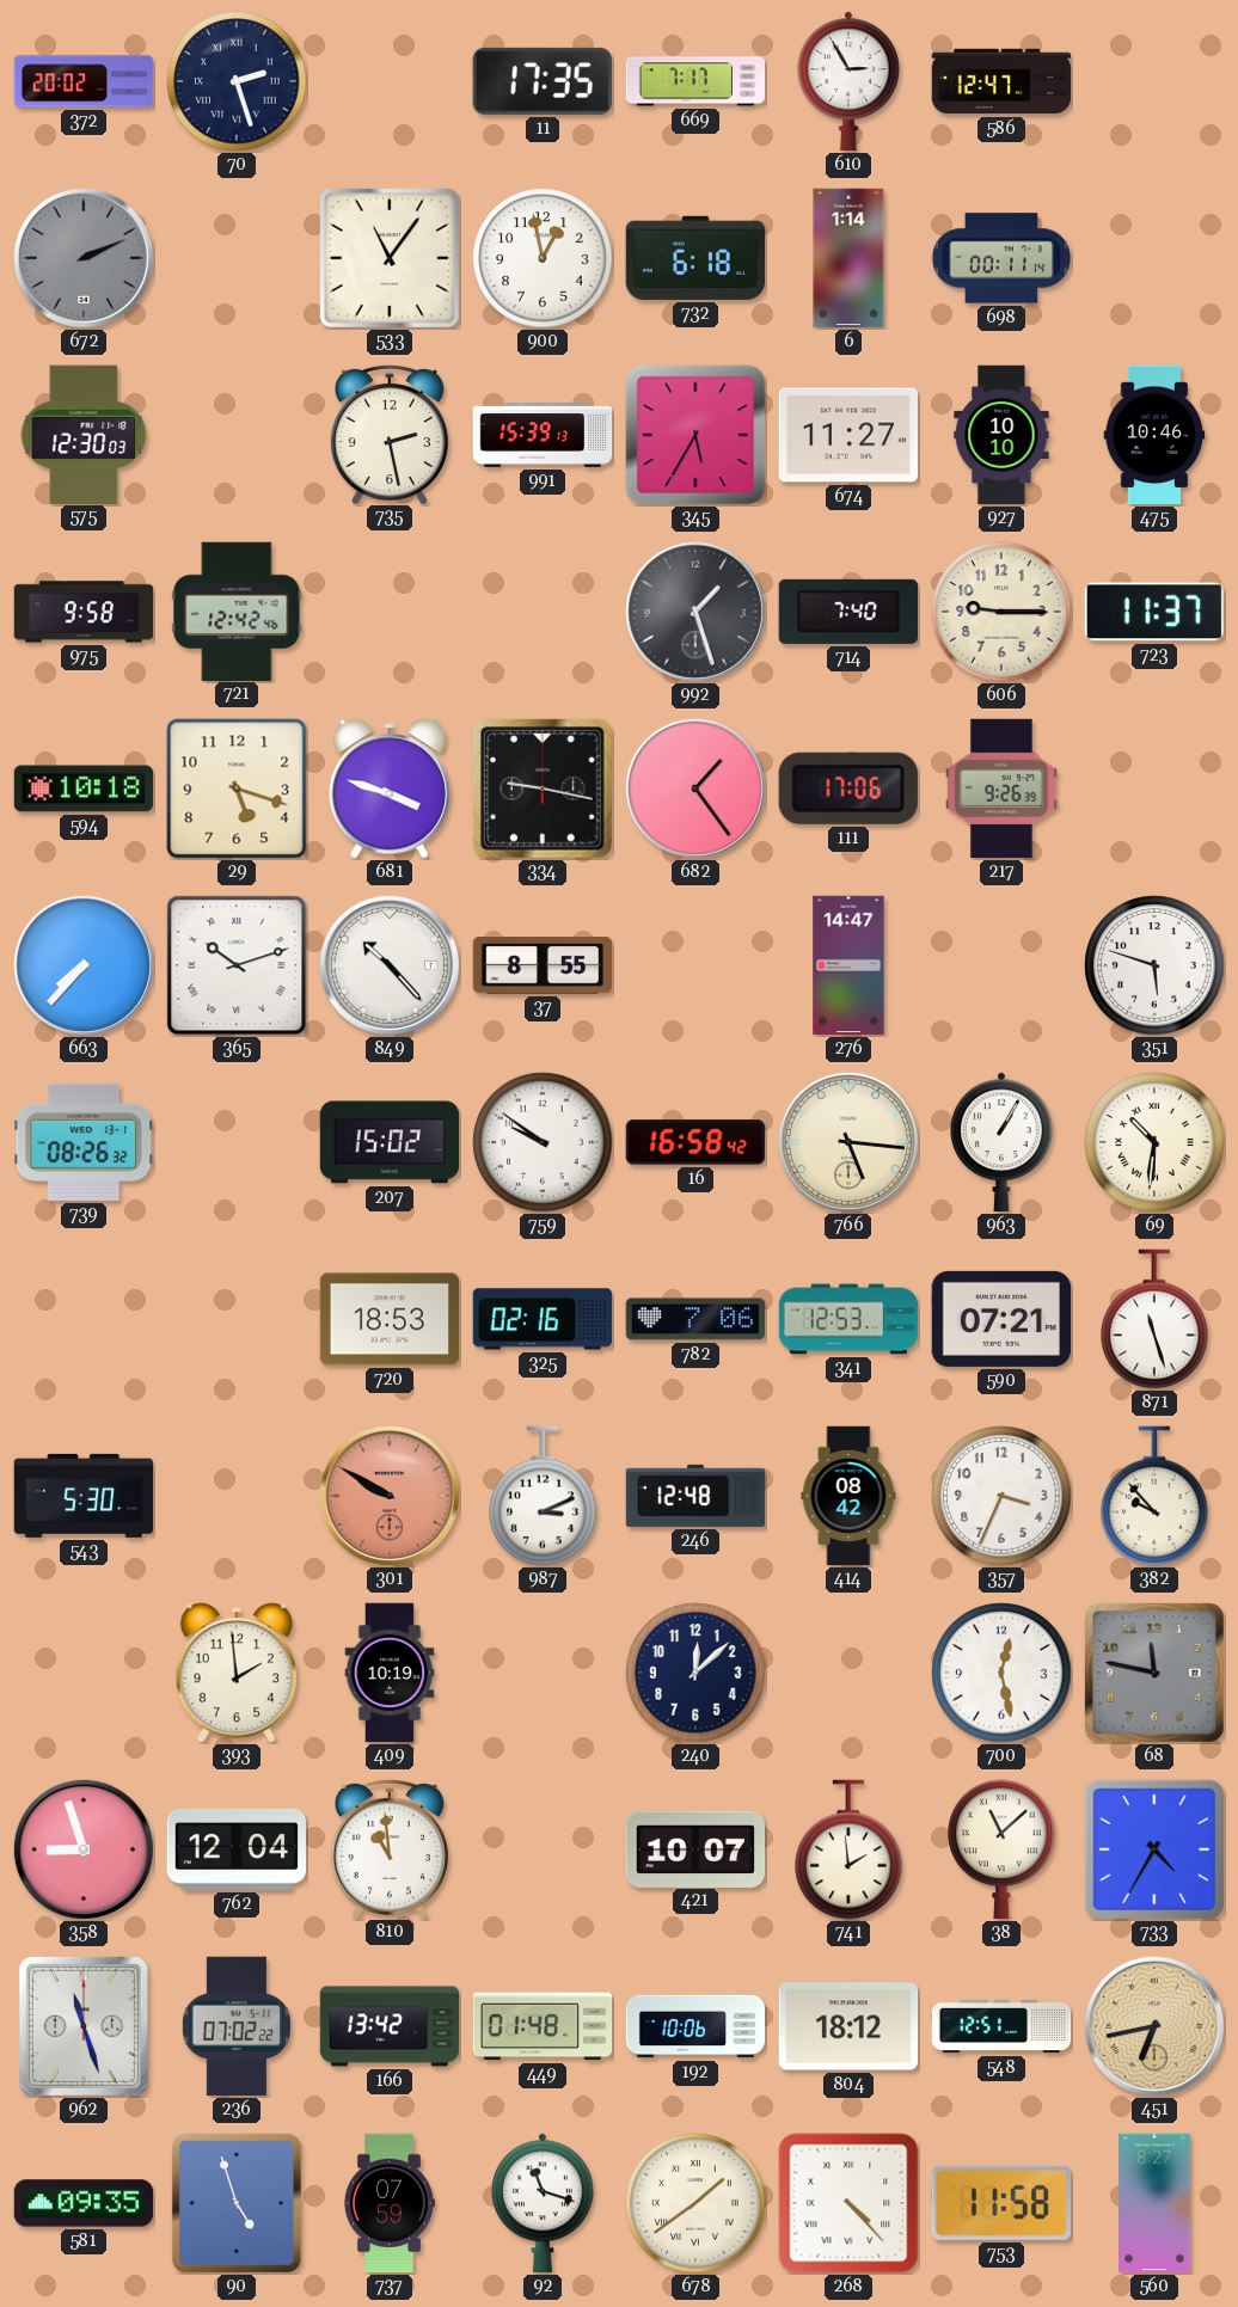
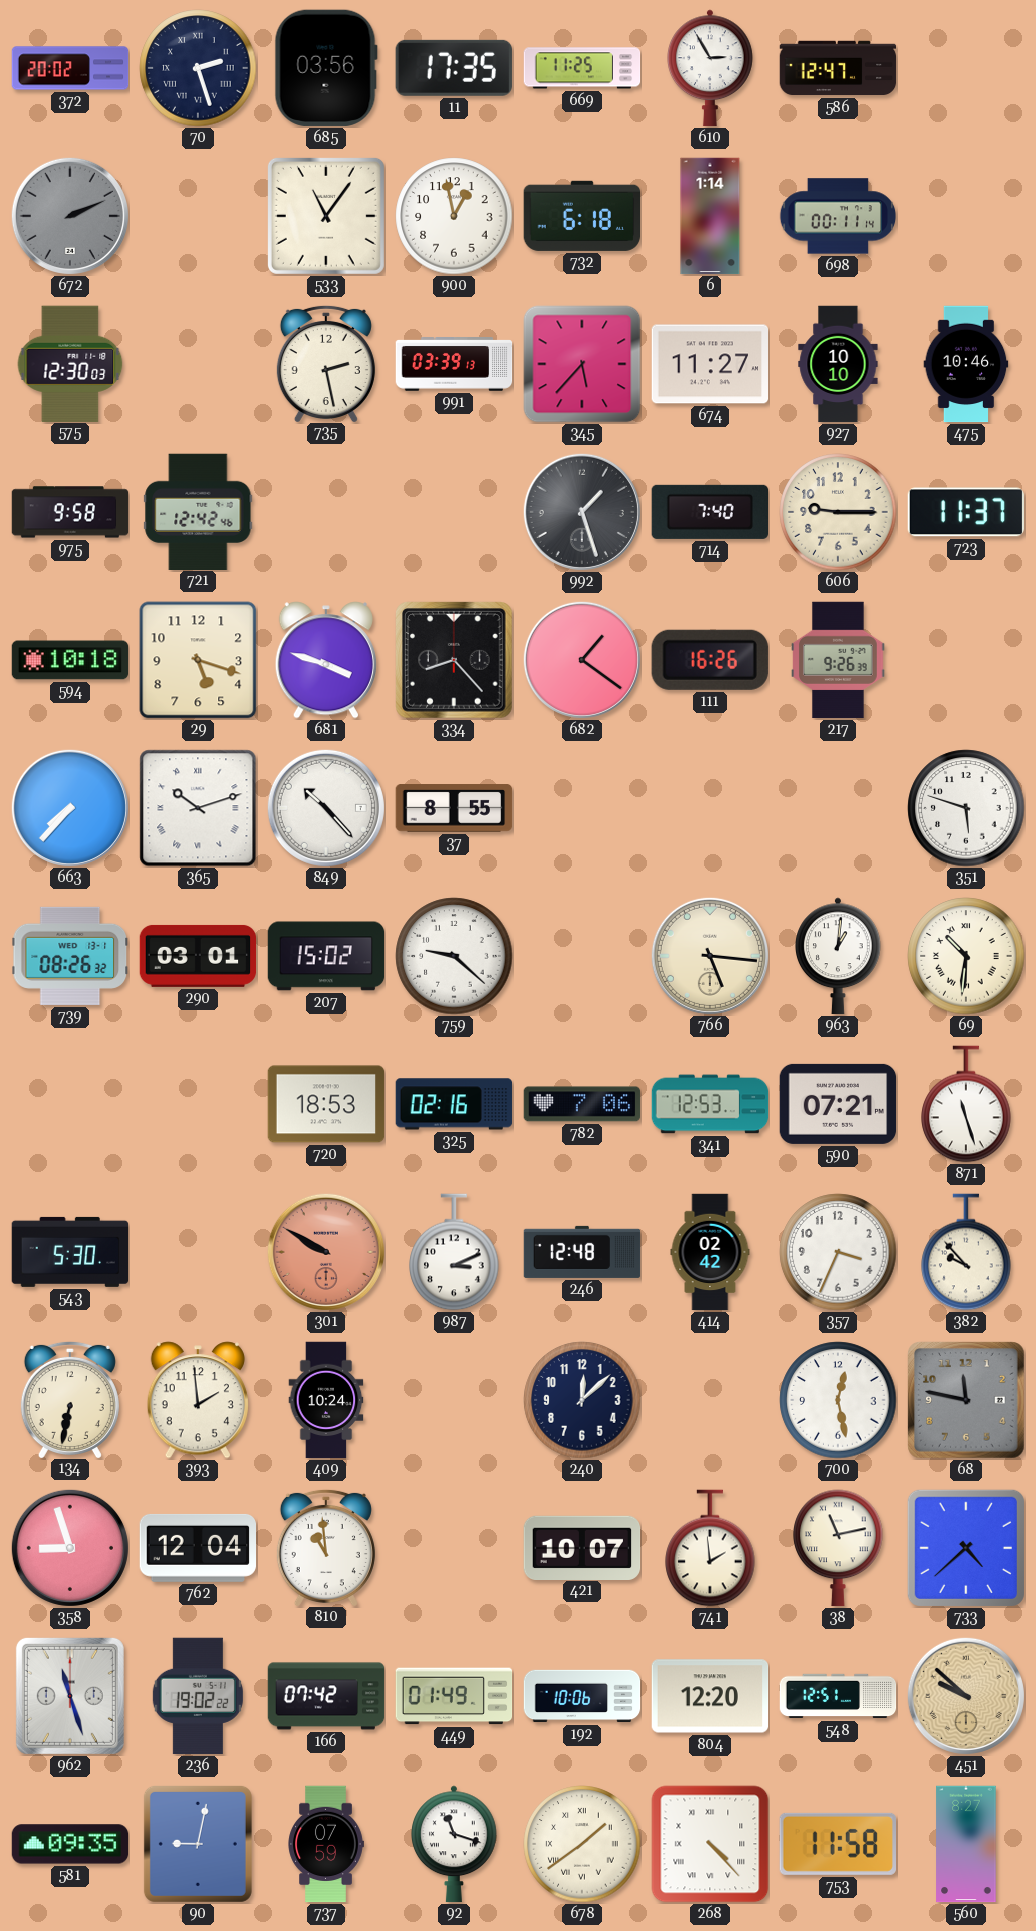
685: none -> 03:56 (326, 68)
669: 7:17 -> 11:25 (582, 68)
991: 15:39 -> 03:39 (454, 365)
345: 5:35 -> 5:37 (582, 364)
334: 9:17 -> 8:23 (454, 660)
682: 1:24 -> 1:21 (582, 660)
111: 17:06 -> 16:26 (710, 660)
276: 14:47 -> none (848, 965)
290: none -> 03:01 (198, 956)
759: 9:51 -> 9:22 (454, 956)
16: 16:58 -> none (695, 1142)
963: 1:05 -> 1:01 (839, 956)
414: 08:42 -> 02:42 (710, 1252)
134: none -> 6:32 (70, 1399)
409: 10:19 -> 10:24 (326, 1400)
38: 11:08 -> 11:13 (838, 1548)
733: 4:35 -> 4:38 (966, 1548)
236: 07:02 -> 19:02 (198, 1696)
166: 13:42 -> 07:42 (326, 1696)
449: 01:48 -> 01:49 (454, 1696)
804: 18:12 -> 12:20 (710, 1696)
451: 6:43 -> 9:52 (966, 1696)
90: 4:57 -> 9:02 (198, 1844)
